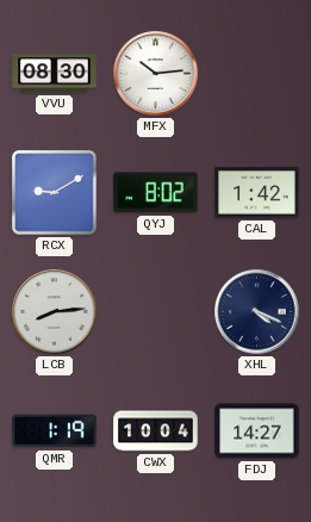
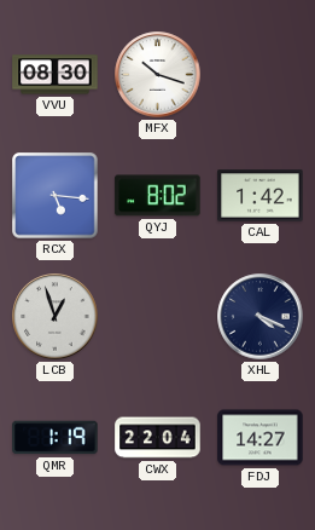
MFX: 10:14 -> 10:18 (158, 75)
RCX: 9:10 -> 5:16 (56, 196)
LCB: 8:14 -> 12:57 (56, 317)
CWX: 10:04 -> 22:04 (158, 438)
